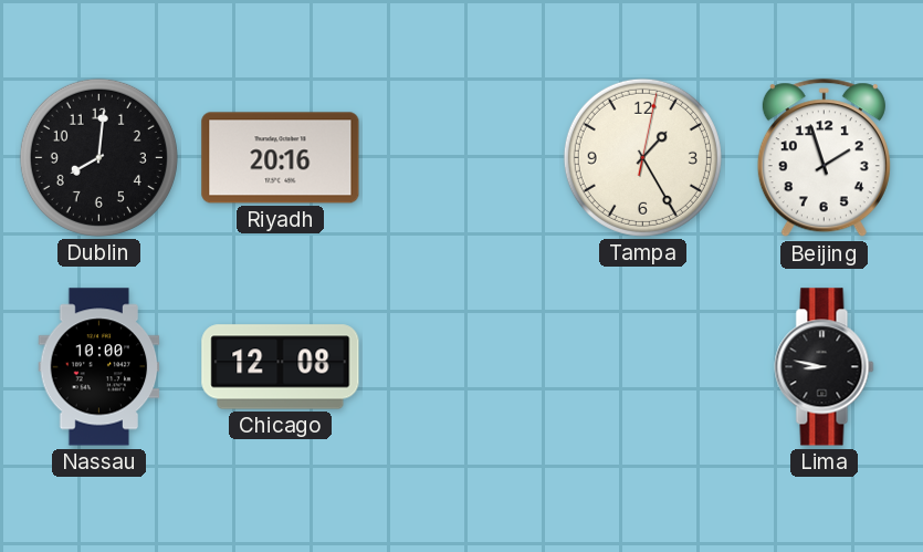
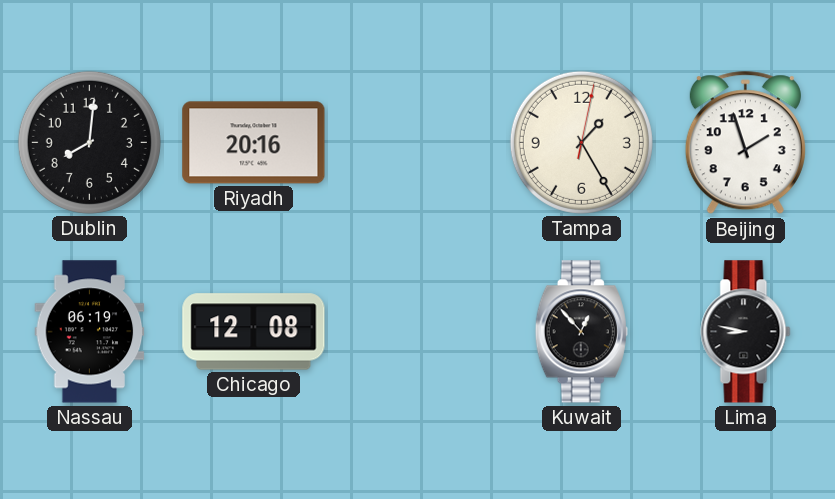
Nassau: 10:00 -> 06:19 (90, 332)
Kuwait: none -> 12:53 (581, 332)
